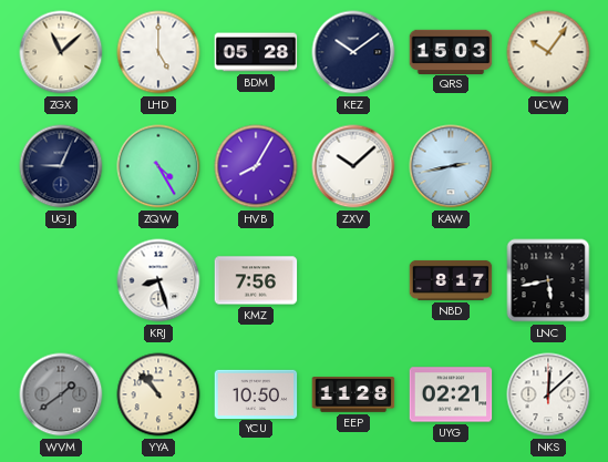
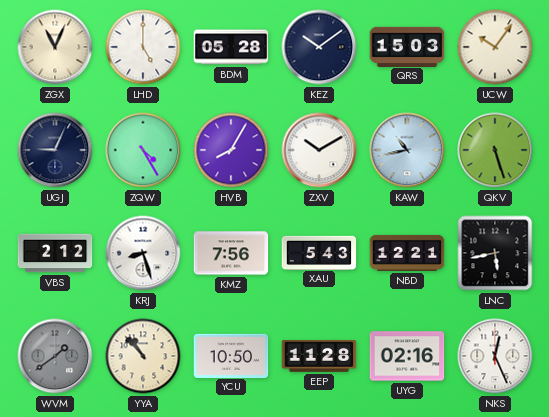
ZGX: 11:08 -> 11:04 (55, 47)
ZXV: 10:08 -> 10:10 (319, 150)
KAW: 2:43 -> 10:43 (407, 150)
QKV: none -> 5:27 (495, 150)
VBS: none -> 2:12 (55, 253)
XAU: none -> 5:43 (319, 252)
NBD: 8:17 -> 12:21 (407, 253)
UYG: 02:21 -> 02:16 (407, 356)
NKS: 12:08 -> 12:26 (495, 356)
